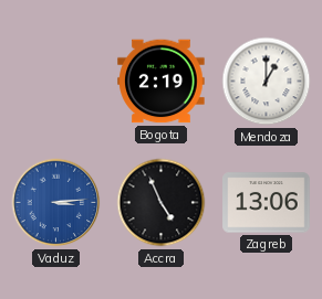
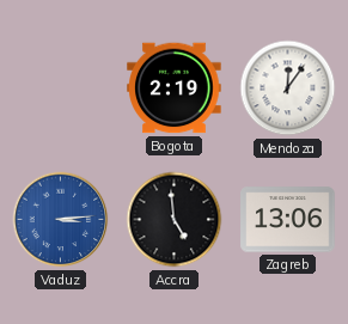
Mendoza: 1:00 -> 12:06 (288, 88)
Accra: 4:56 -> 4:59 (175, 220)
